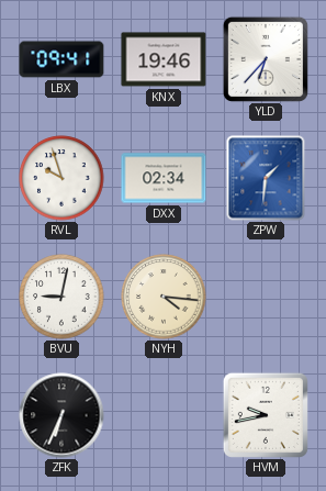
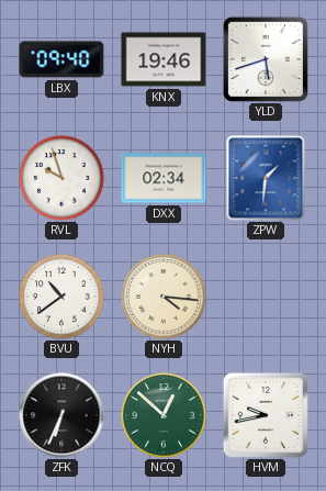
LBX: 09:41 -> 09:40 (61, 59)
YLD: 6:37 -> 5:42 (266, 59)
BVU: 9:02 -> 10:39 (61, 297)
NCQ: none -> 12:52 (164, 415)
